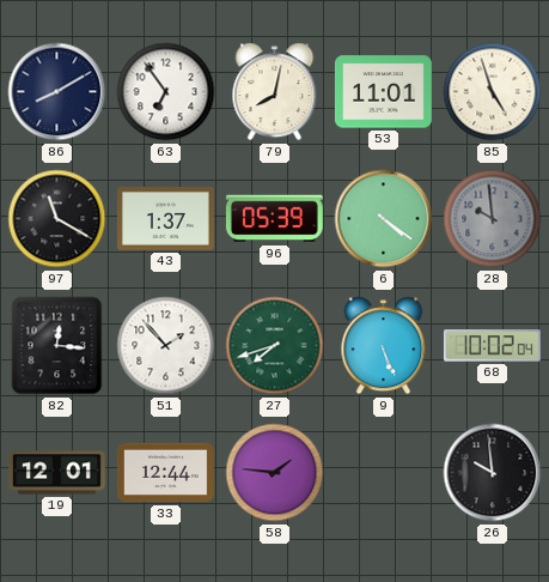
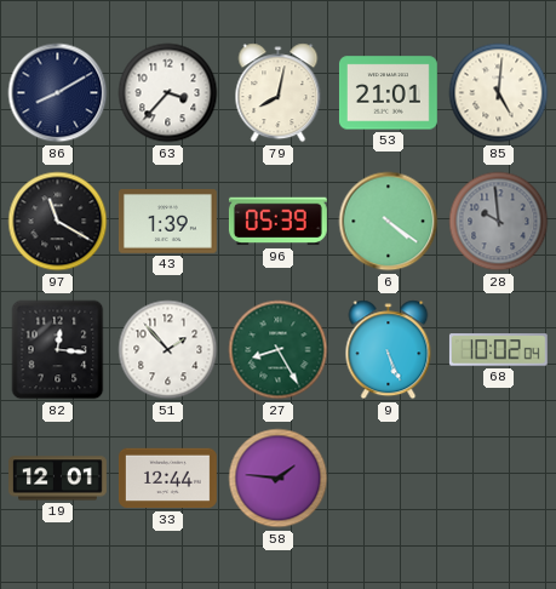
63: 6:54 -> 3:37 (168, 93)
53: 11:01 -> 21:01 (388, 93)
85: 4:57 -> 5:01 (499, 93)
43: 1:37 -> 1:39 (167, 222)
27: 7:42 -> 8:25 (279, 350)
26: 9:59 -> none (493, 473)
